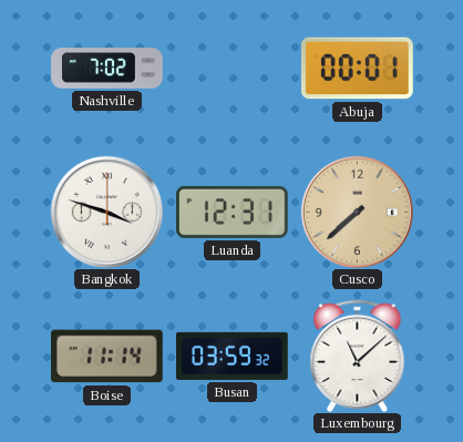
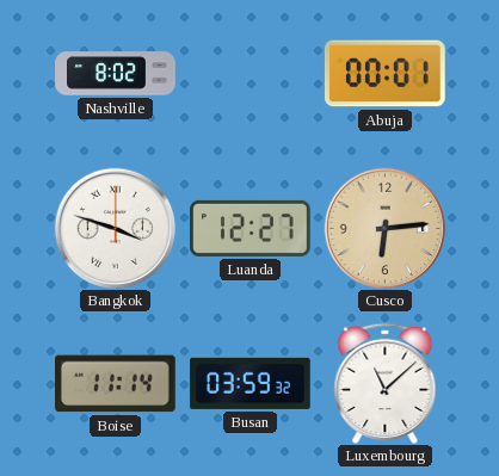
Nashville: 7:02 -> 8:02 (116, 74)
Luanda: 12:31 -> 12:27 (251, 228)
Cusco: 7:38 -> 6:14 (384, 228)
